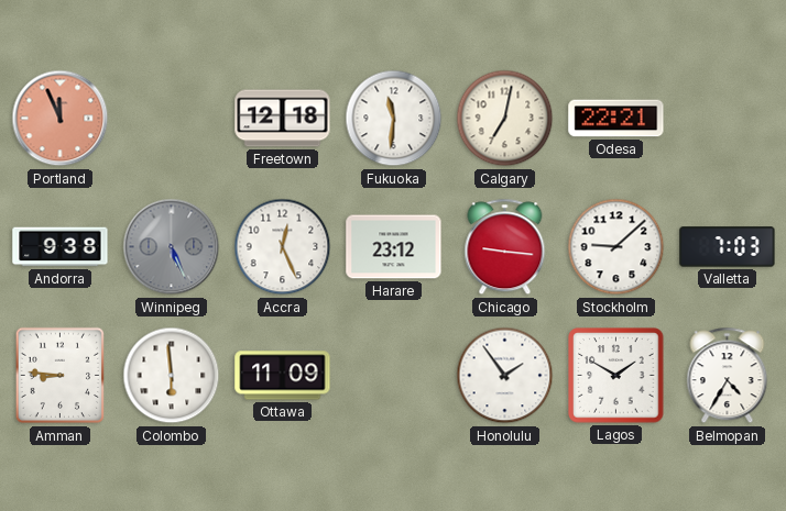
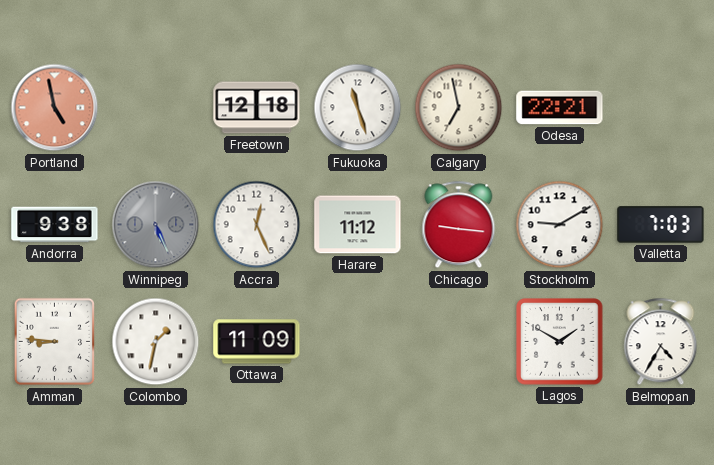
Portland: 11:56 -> 4:58 (55, 108)
Fukuoka: 11:31 -> 11:27 (358, 108)
Calgary: 7:02 -> 6:58 (459, 108)
Harare: 23:12 -> 11:12 (358, 225)
Stockholm: 9:08 -> 9:10 (560, 225)
Colombo: 5:59 -> 1:32 (156, 342)
Honolulu: 1:54 -> none (505, 376)
